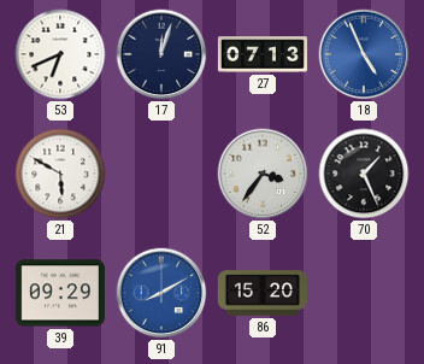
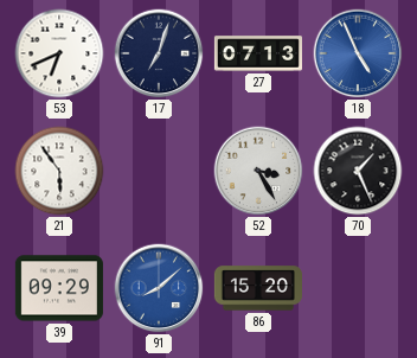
17: 12:03 -> 7:03 (159, 53)
21: 5:50 -> 5:54 (59, 171)
52: 3:36 -> 3:25 (258, 171)
91: 8:10 -> 8:08 (159, 288)
